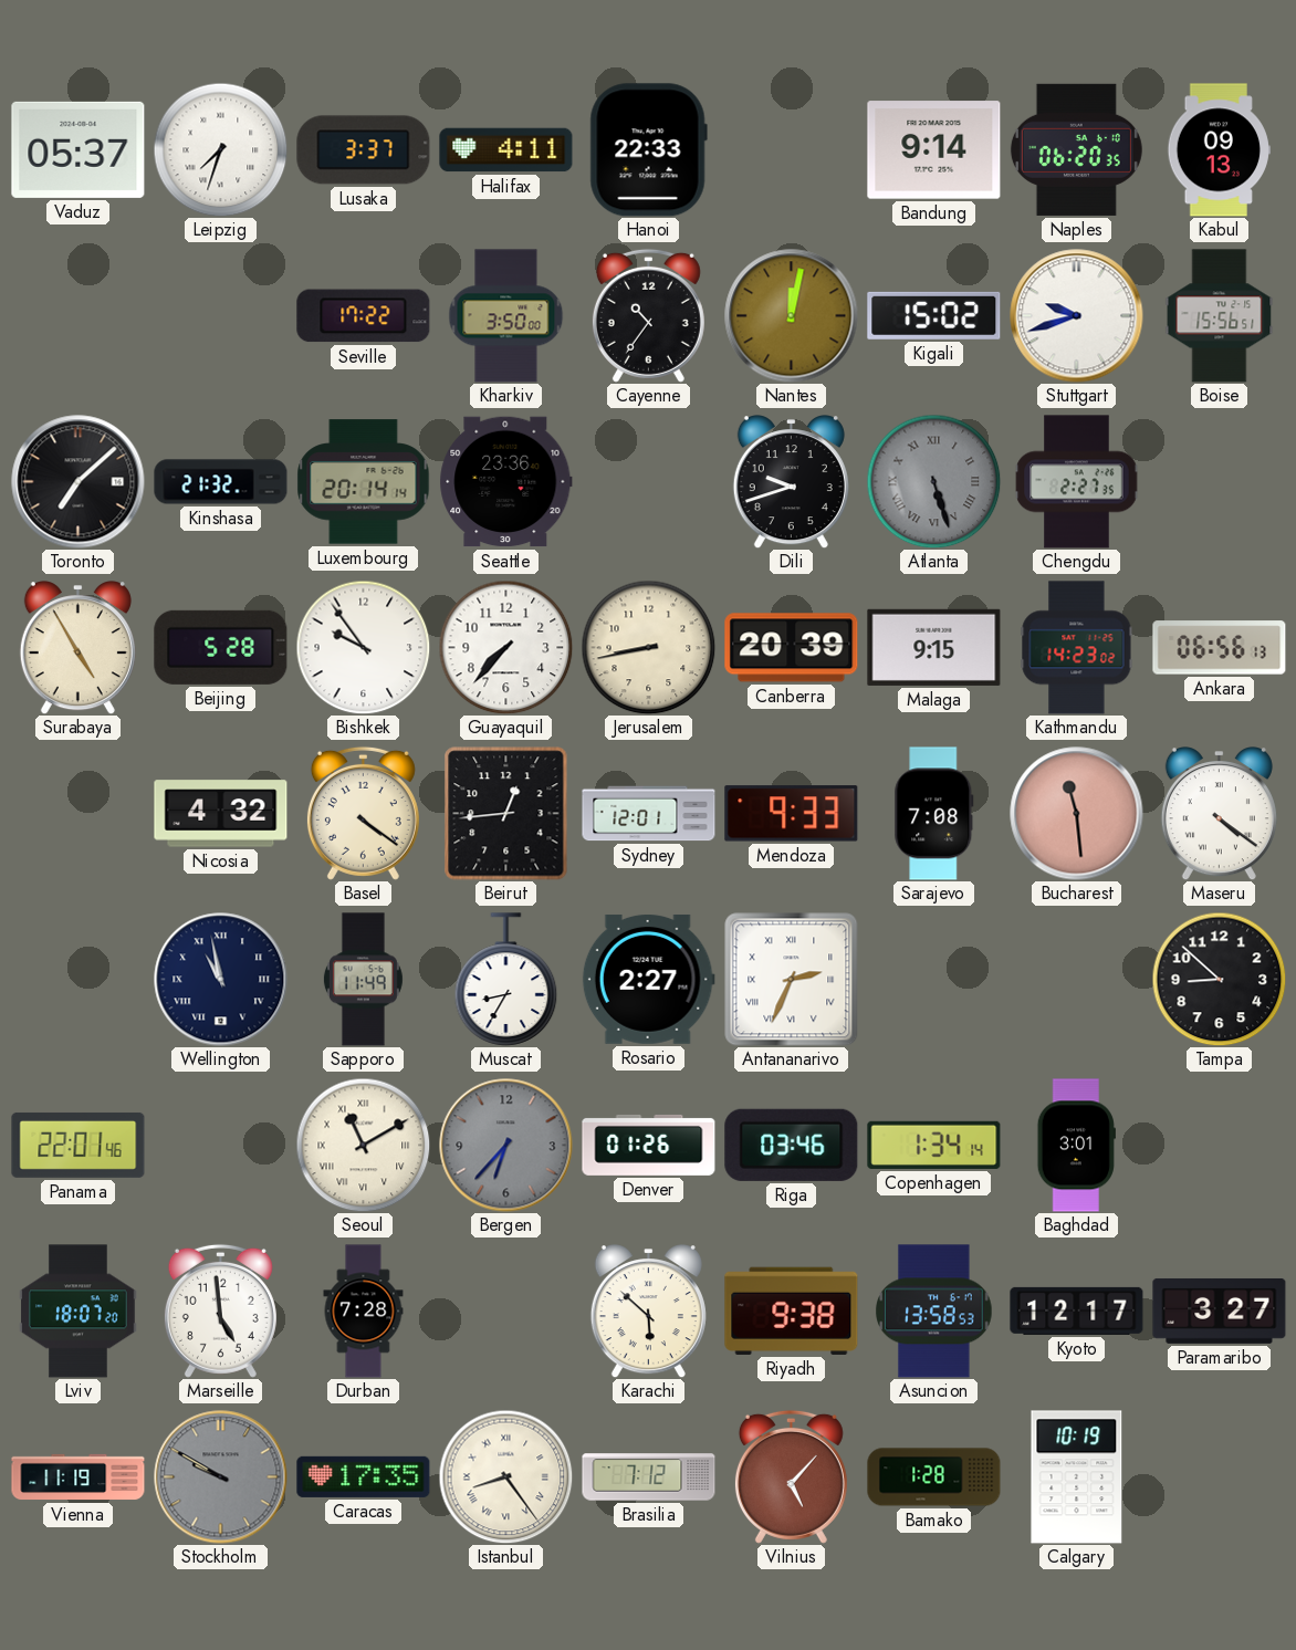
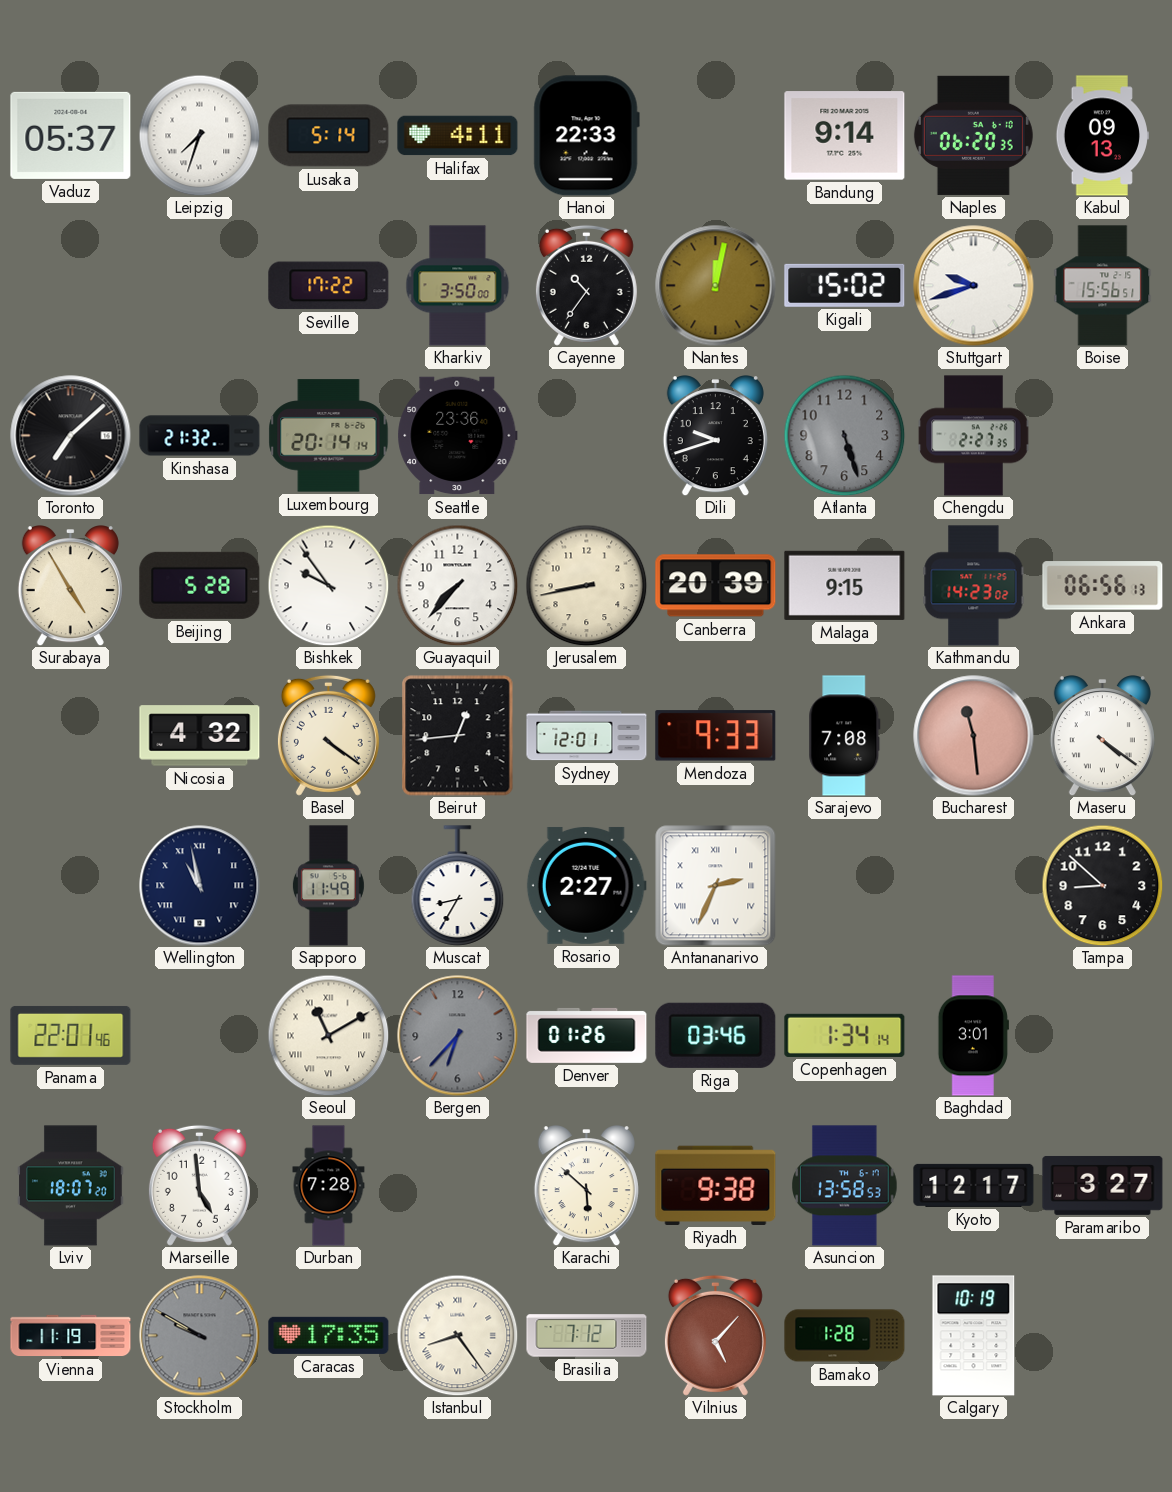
Lusaka: 3:37 -> 5:14 (329, 136)
Atlanta numerals: Roman -> Arabic (844, 435)
